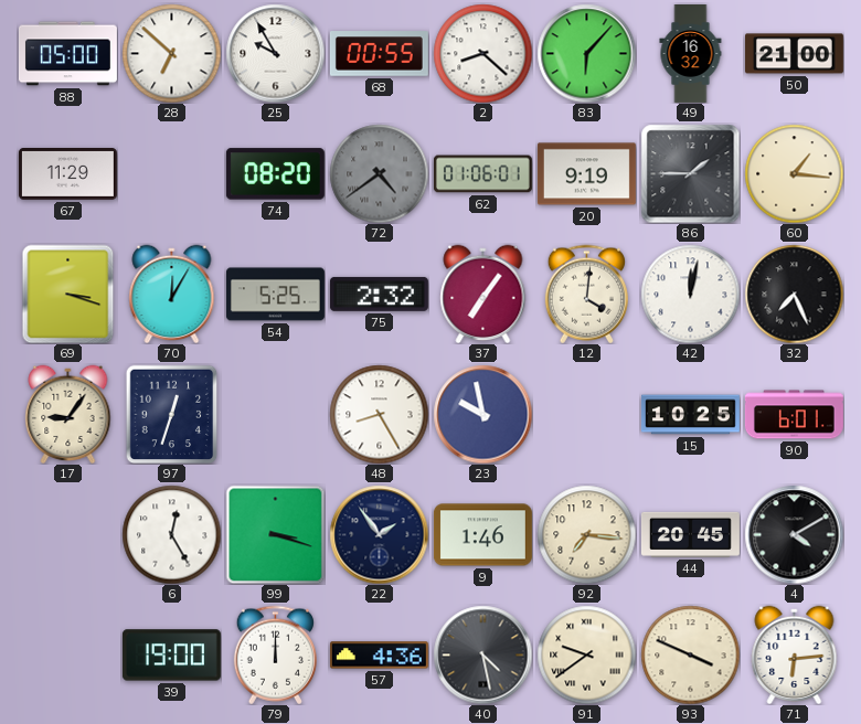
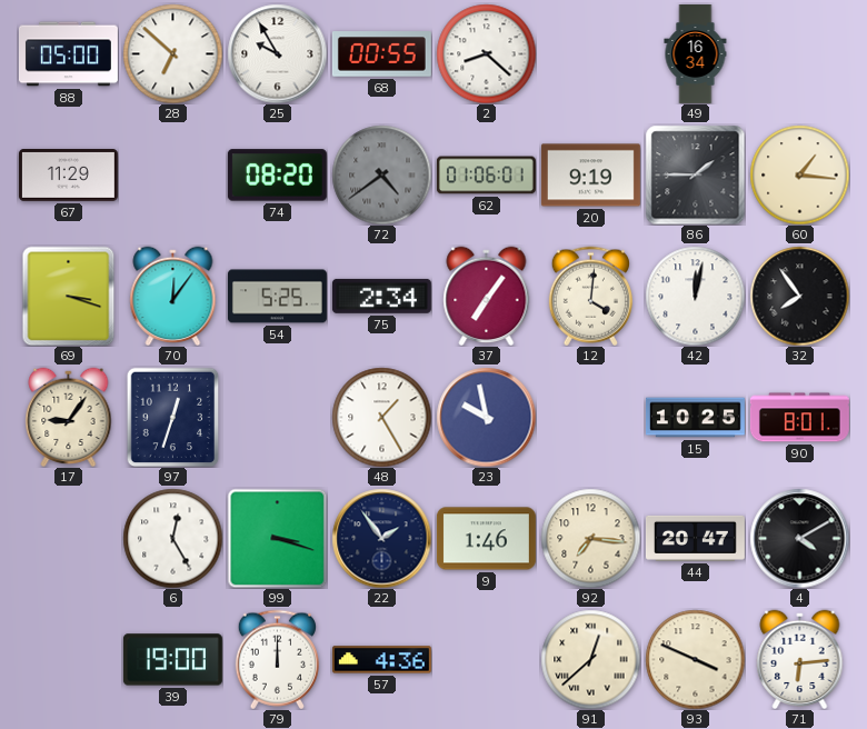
83: 6:07 -> none (586, 53)
49: 16:32 -> 16:34 (696, 53)
50: 21:00 -> none (794, 54)
70: 12:05 -> 12:06 (173, 296)
75: 2:32 -> 2:34 (381, 296)
32: 7:26 -> 7:54 (799, 296)
48: 8:25 -> 1:25 (381, 417)
90: 6:01 -> 8:01 (799, 418)
44: 20:45 -> 20:47 (695, 538)
40: 4:28 -> none (482, 654)
91: 9:39 -> 12:38 (590, 659)
